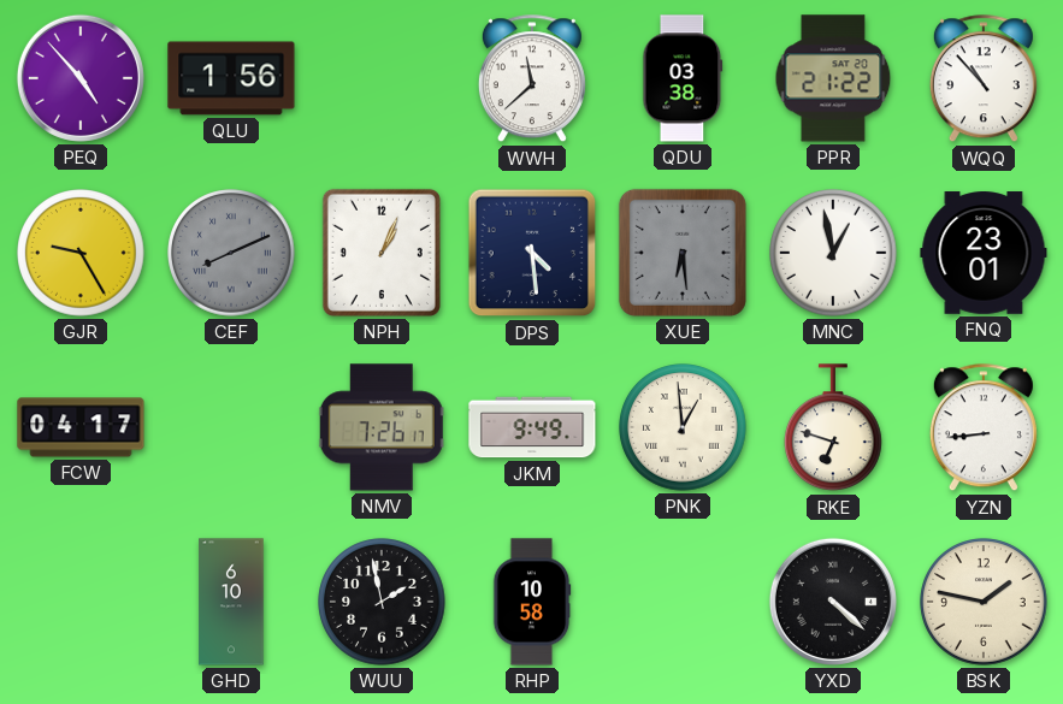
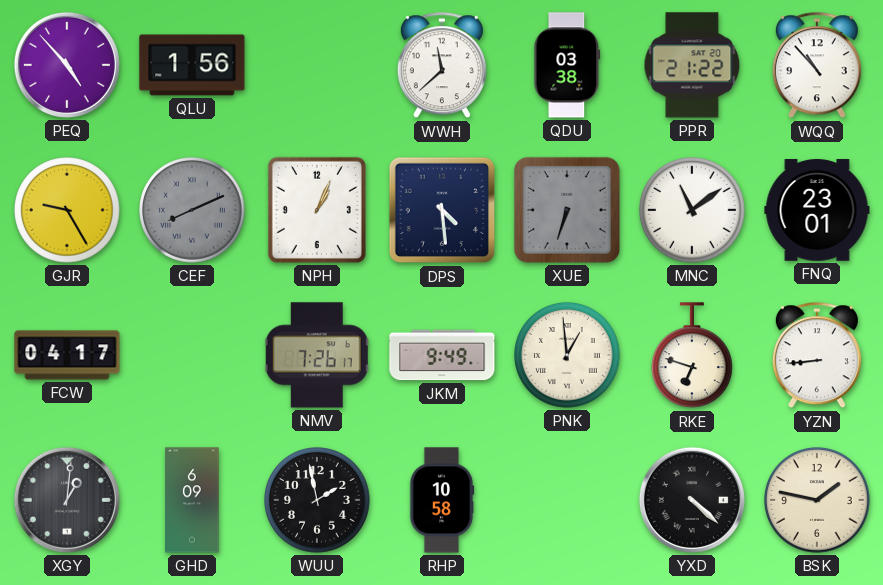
XUE: 6:29 -> 6:33 (567, 210)
MNC: 12:58 -> 11:09 (692, 210)
XGY: none -> 1:01 (67, 500)
GHD: 6:10 -> 6:09 (192, 500)
